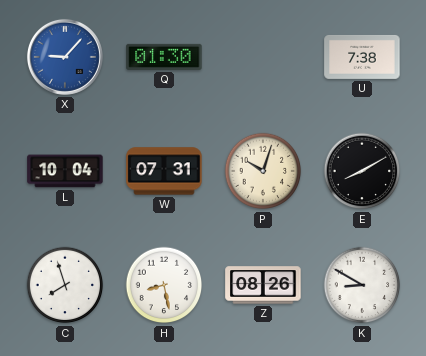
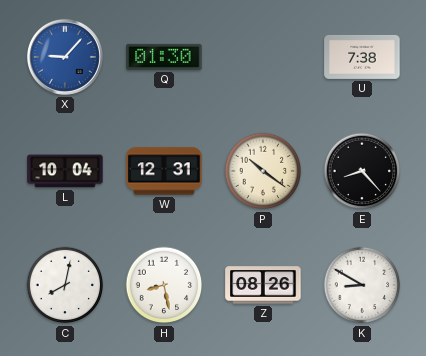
W: 07:31 -> 12:31 (164, 171)
P: 10:03 -> 10:21 (263, 171)
E: 8:10 -> 8:23 (362, 171)
C: 7:57 -> 8:02 (65, 285)
